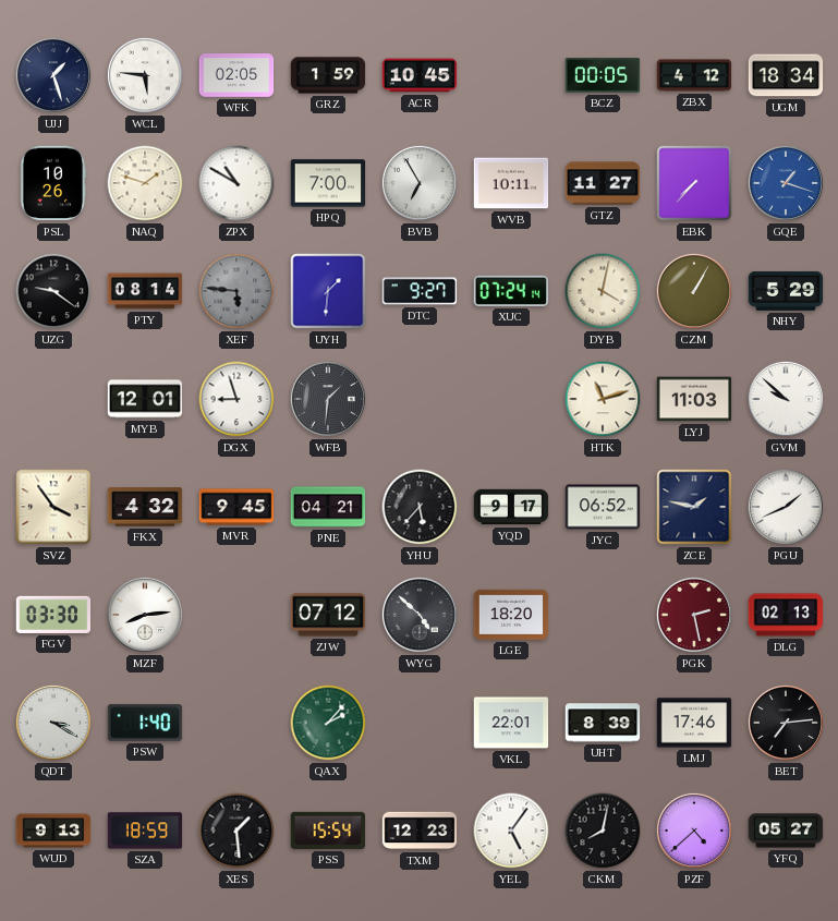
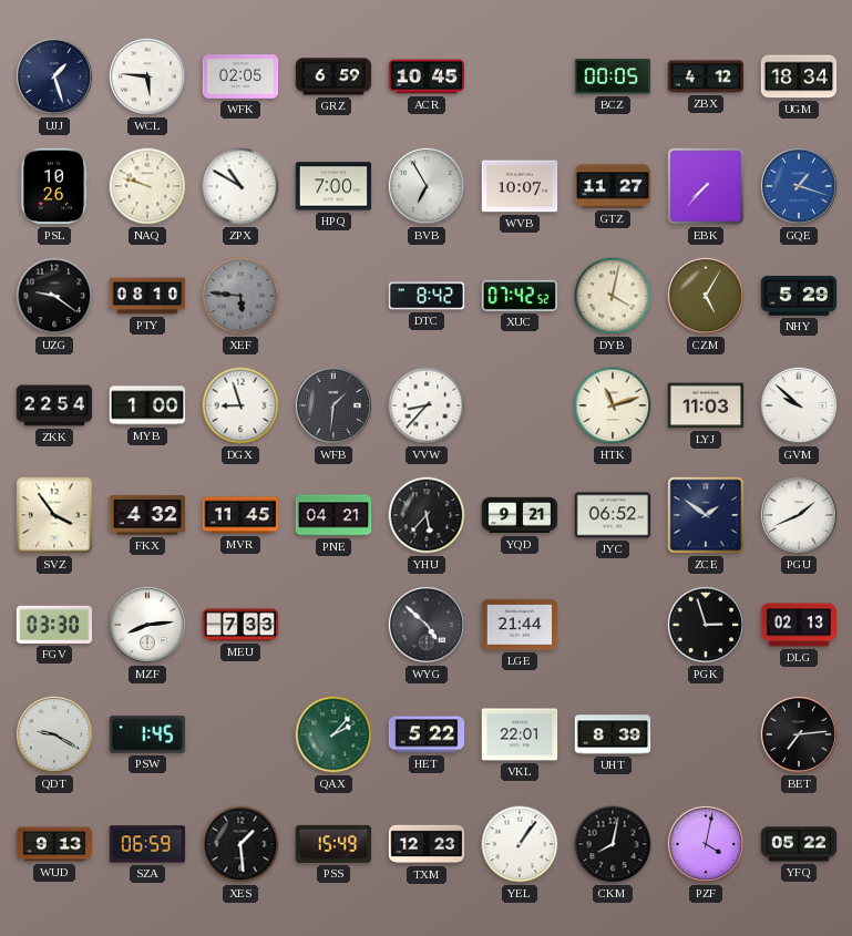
GRZ: 1:59 -> 6:59 (333, 76)
NAQ: 1:48 -> 9:48 (147, 186)
WVB: 10:11 -> 10:07 (520, 186)
PTY: 08:14 -> 08:10 (147, 296)
UYH: 1:31 -> none (328, 291)
DTC: 9:27 -> 8:42 (427, 296)
XUC: 07:24 -> 07:42 (520, 296)
CZM: 1:05 -> 5:05 (706, 296)
ZKK: none -> 22:54 (54, 405)
MYB: 12:01 -> 1:00 (147, 405)
VVW: none -> 8:37 (427, 405)
MVR: 9:45 -> 11:45 (240, 515)
YQD: 9:17 -> 9:21 (520, 515)
ZCE: 1:47 -> 1:51 (706, 515)
MEU: none -> 7:33 (240, 625)
ZJW: 07:12 -> none (328, 615)
LGE: 18:20 -> 21:44 (520, 625)
PGK: 2:28 -> 2:57 (706, 625)
PGK dial: burgundy -> black (706, 625)
QDT: 3:20 -> 9:20 (54, 734)
PSW: 1:40 -> 1:45 (147, 734)
HET: none -> 5:22 (427, 734)
LMJ: 17:46 -> none (694, 723)
SZA: 18:59 -> 06:59 (147, 844)
PSS: 15:54 -> 15:49 (333, 844)
YEL: 5:06 -> 1:06 (520, 844)
PZF: 4:38 -> 4:02 (706, 844)
YFQ: 05:27 -> 05:22 (799, 844)
